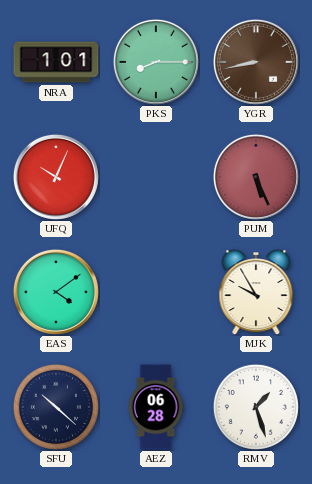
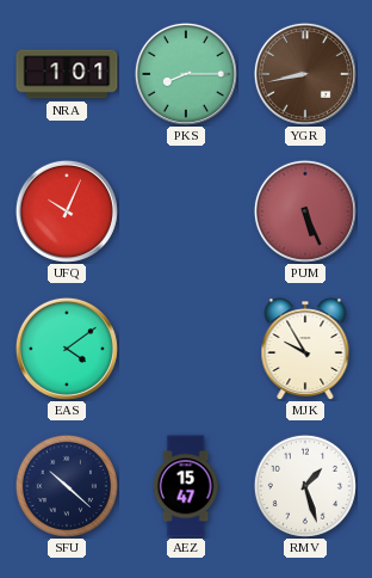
AEZ: 06:28 -> 15:47 (186, 486)
